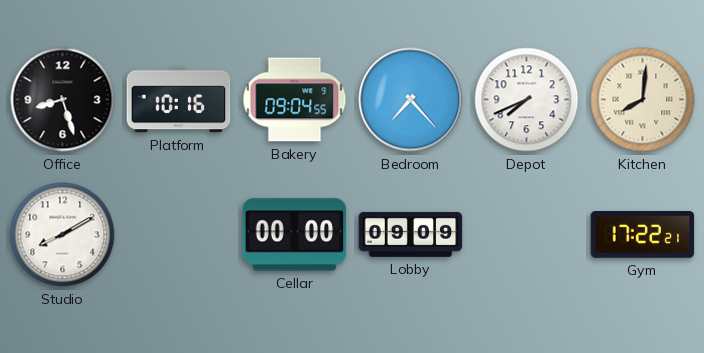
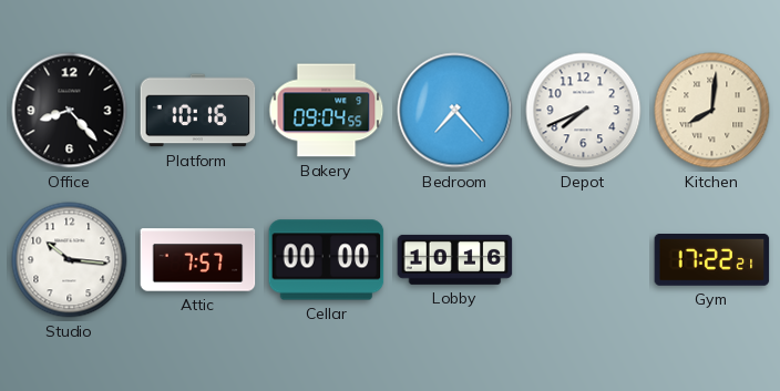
Office: 8:27 -> 8:23 (70, 111)
Studio: 8:10 -> 10:16 (70, 260)
Attic: none -> 7:57 (198, 260)
Lobby: 09:09 -> 10:16 (455, 259)
